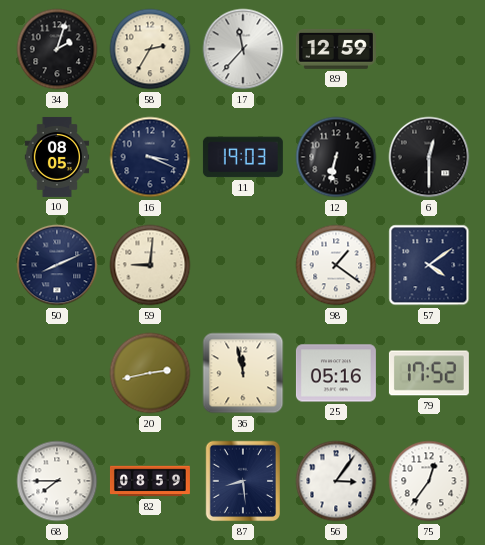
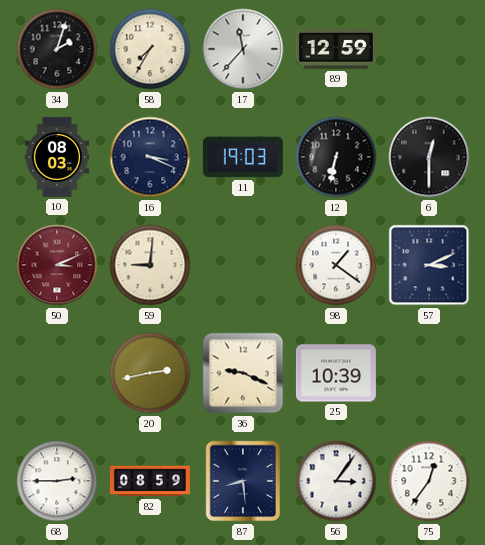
58: 2:35 -> 7:35 (150, 49)
10: 08:05 -> 08:03 (57, 157)
50: 8:11 -> 3:11 (57, 265)
50 dial: navy -> burgundy (57, 265)
57: 4:09 -> 3:11 (429, 265)
36: 11:58 -> 9:19 (243, 373)
25: 05:16 -> 10:39 (336, 373)
79: 17:52 -> none (429, 373)
68: 7:45 -> 2:45 (57, 481)
